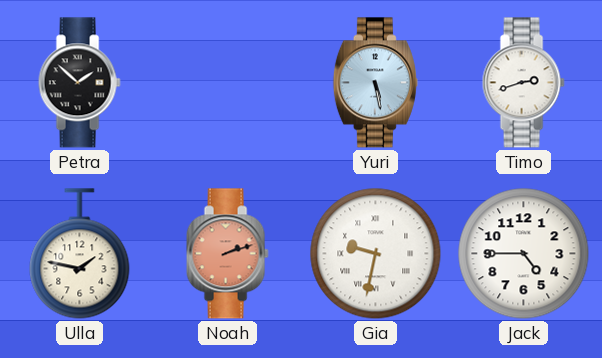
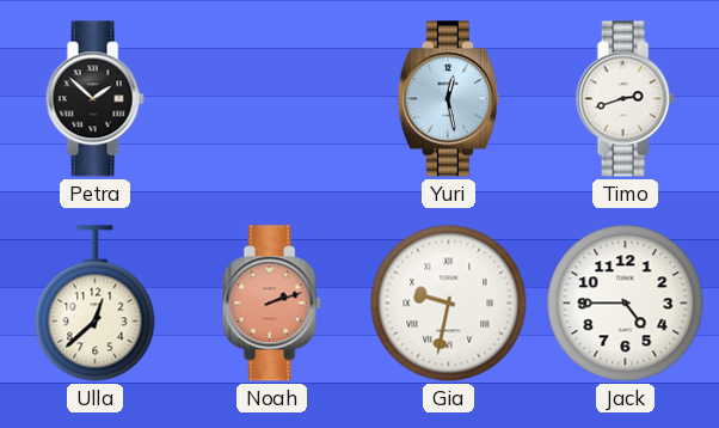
Yuri: 5:28 -> 12:28 (448, 99)
Ulla: 1:47 -> 12:38 (96, 304)
